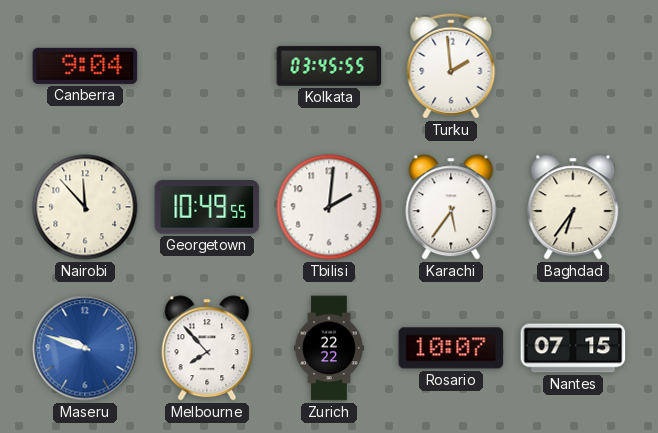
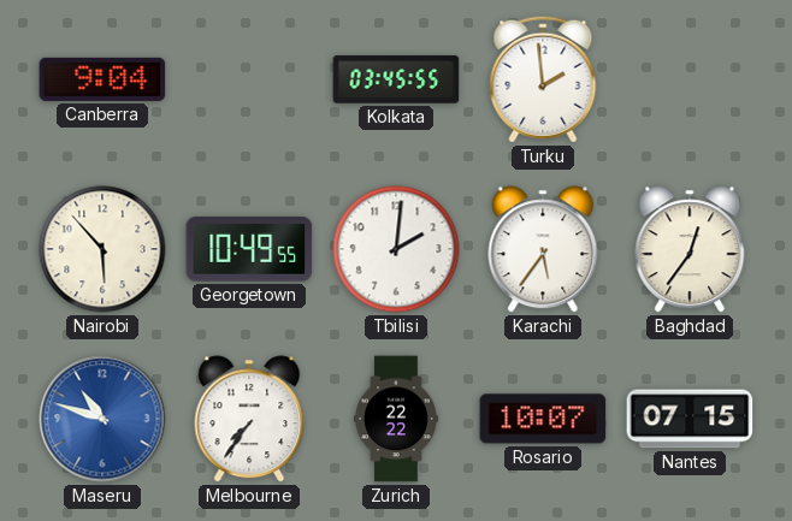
Nairobi: 11:53 -> 5:53 (102, 249)
Baghdad: 6:36 -> 12:36 (690, 249)
Maseru: 9:48 -> 10:48 (102, 419)
Melbourne: 7:53 -> 7:36 (249, 419)
